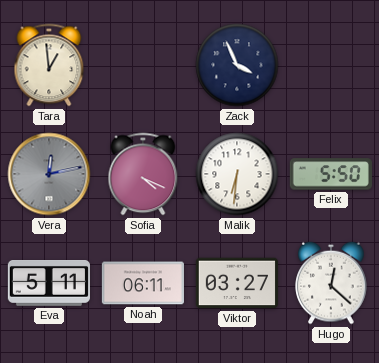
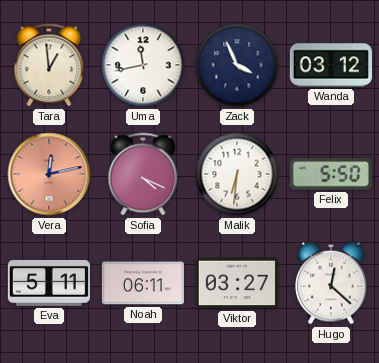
Uma: none -> 11:43 (143, 65)
Wanda: none -> 03:12 (331, 65)
Vera dial: grey -> salmon (49, 174)
